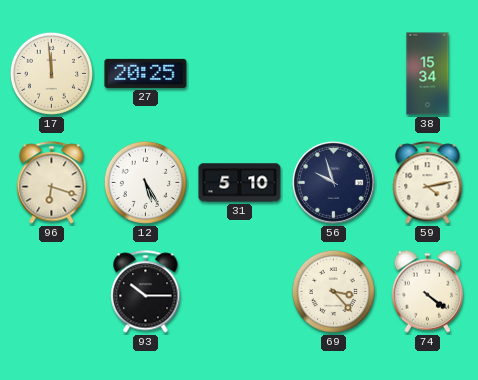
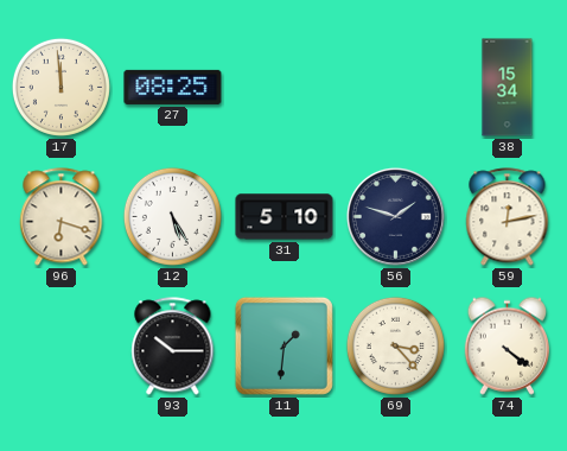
27: 20:25 -> 08:25 (173, 87)
56: 9:57 -> 1:48 (395, 216)
59: 4:13 -> 12:13 (508, 217)
11: none -> 1:31 (283, 345)
